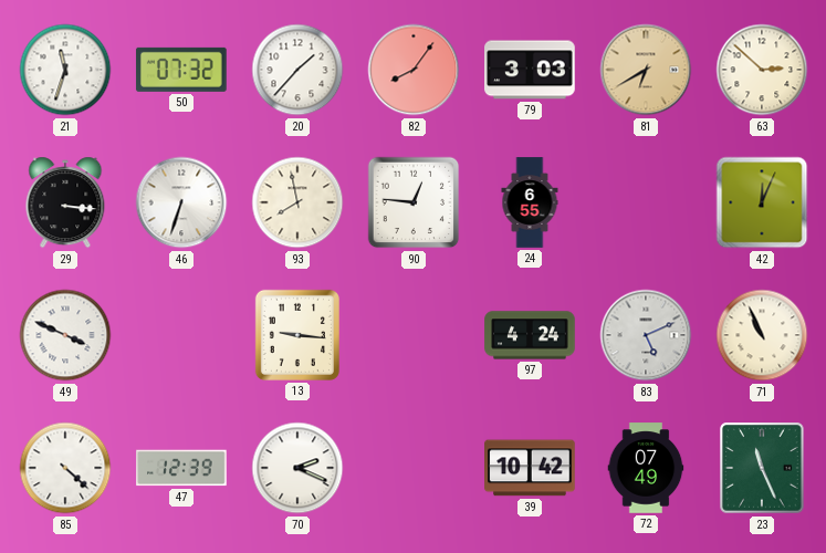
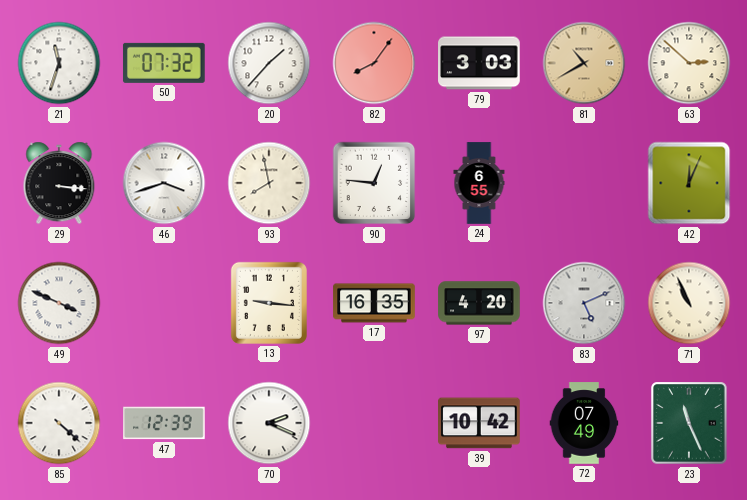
81: 6:40 -> 10:40 (584, 63)
46: 6:33 -> 3:42 (164, 183)
17: none -> 16:35 (374, 303)
97: 4:24 -> 4:20 (479, 303)
